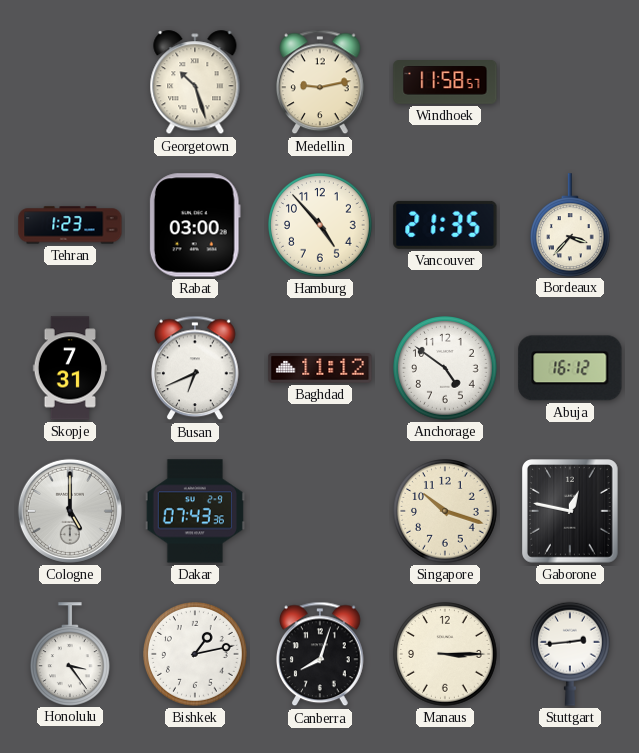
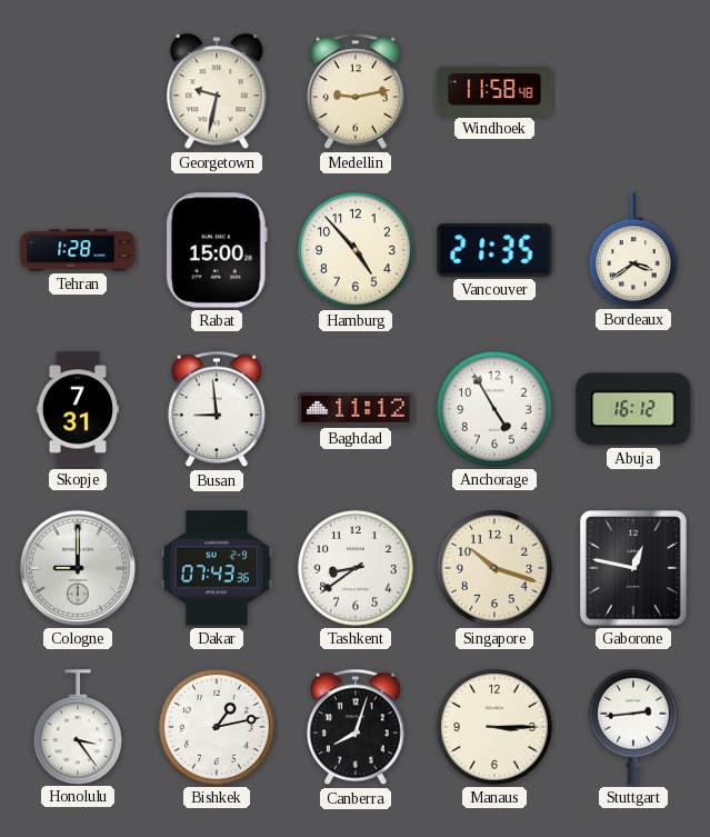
Georgetown: 10:27 -> 9:32 (217, 92)
Windhoek: 11:58:57 -> 11:58:48 (494, 92)
Tehran: 1:23 -> 1:28 (78, 250)
Rabat: 03:00 -> 15:00 (217, 250)
Bordeaux: 3:37 -> 3:39 (633, 250)
Busan: 6:41 -> 8:59 (218, 409)
Anchorage: 4:51 -> 4:55 (496, 410)
Cologne: 5:00 -> 9:00 (78, 568)
Tashkent: none -> 8:39 (357, 569)
